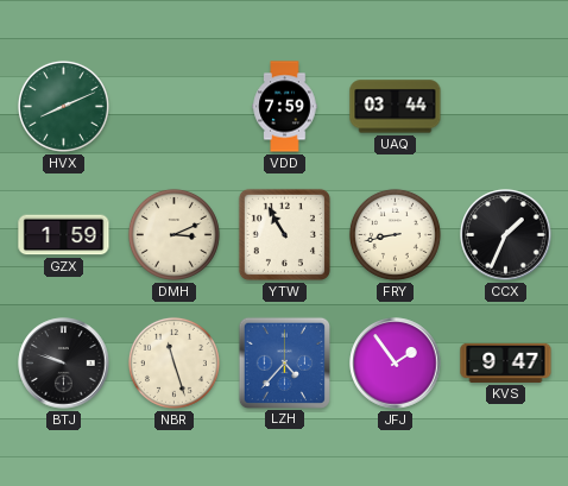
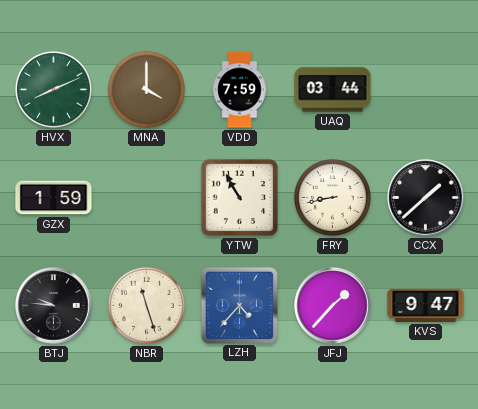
MNA: none -> 4:00 (146, 89)
DMH: 3:11 -> none (173, 234)
CCX: 1:34 -> 1:38 (426, 198)
BTJ: 9:48 -> 9:46 (54, 306)
JFJ: 1:54 -> 1:37 (333, 306)
